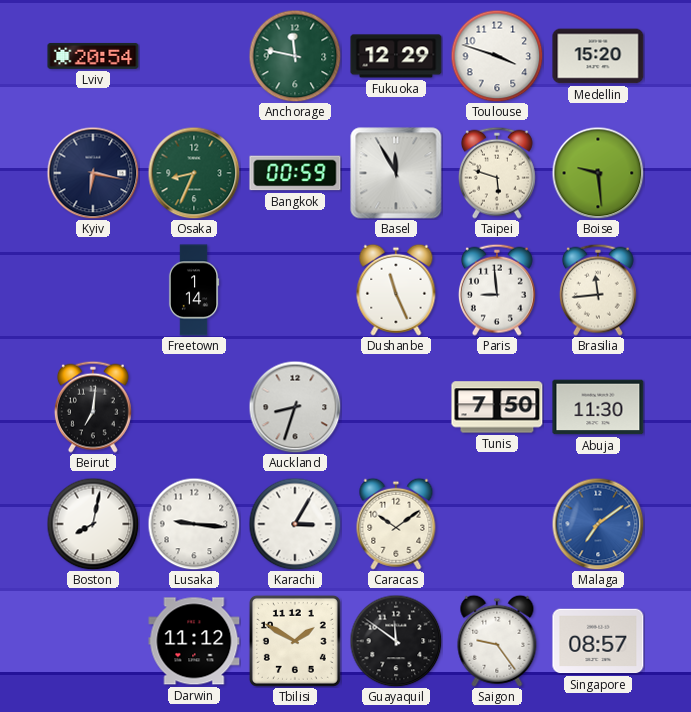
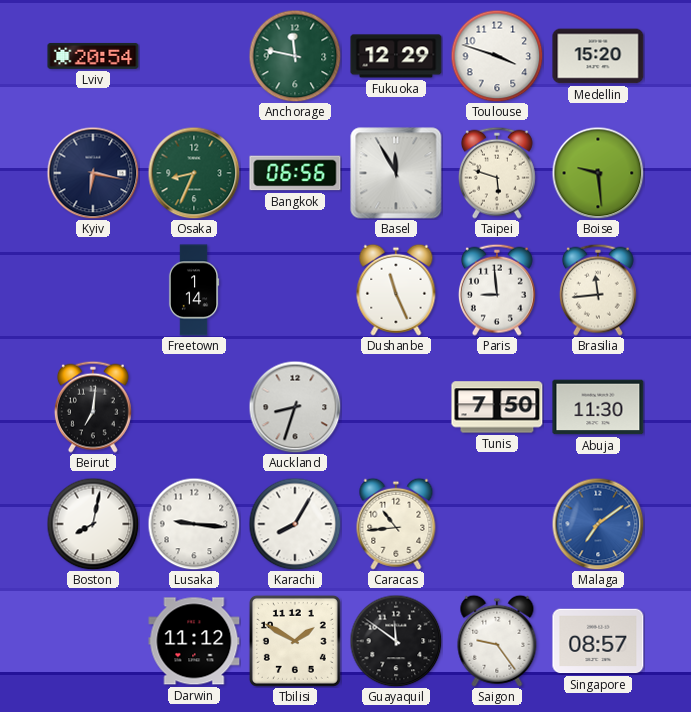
Bangkok: 00:59 -> 06:56 (295, 173)
Karachi: 3:05 -> 8:05 (295, 524)
Caracas: 10:09 -> 10:44 (396, 524)
